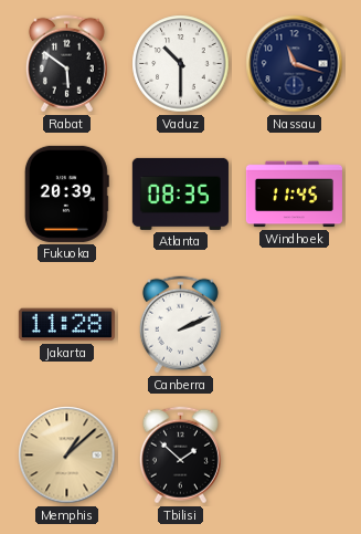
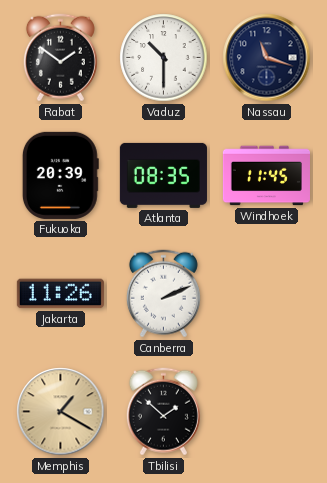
Rabat: 5:51 -> 1:51 (60, 58)
Jakarta: 11:28 -> 11:26 (60, 294)
Memphis: 1:08 -> 1:20 (61, 412)
